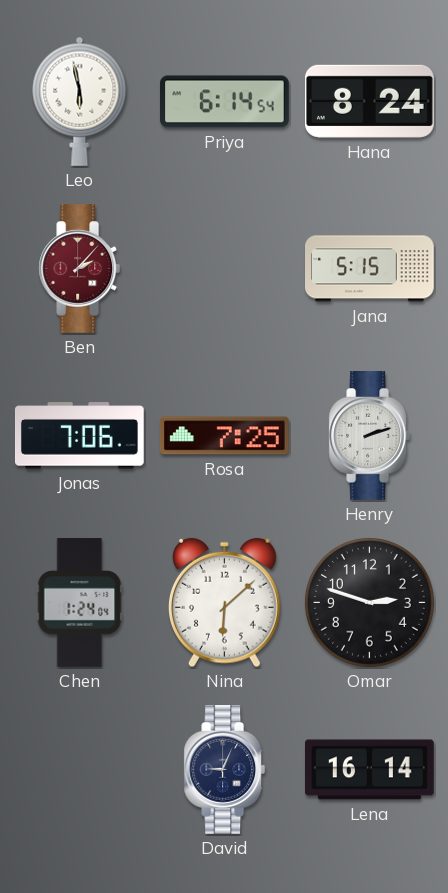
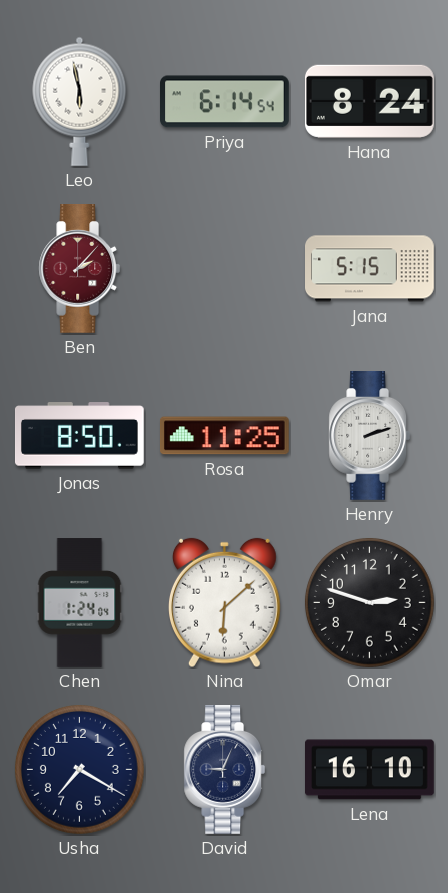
Jonas: 7:06 -> 8:50 (79, 436)
Rosa: 7:25 -> 11:25 (224, 436)
Usha: none -> 7:20 (79, 769)
Lena: 16:14 -> 16:10 (370, 770)
